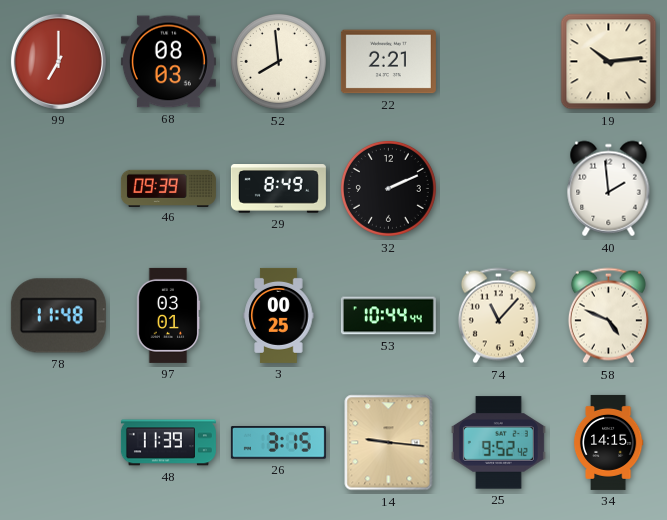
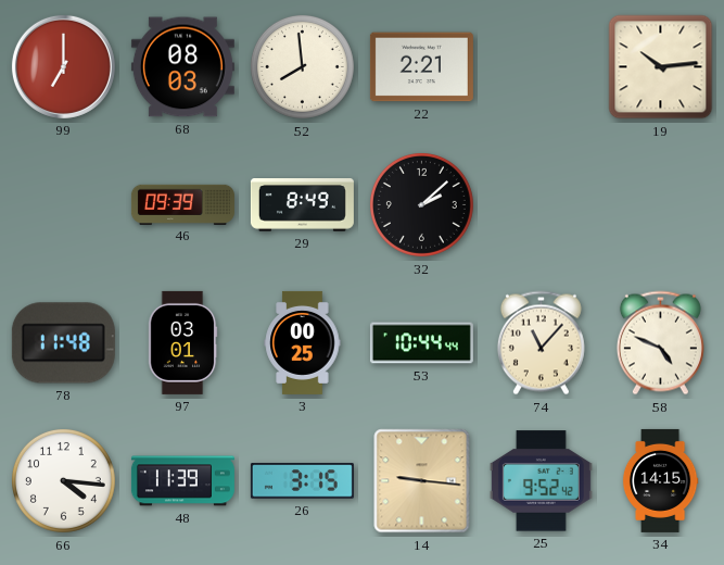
32: 2:11 -> 2:08 (421, 204)
40: 1:59 -> none (609, 189)
66: none -> 4:16 (63, 480)
